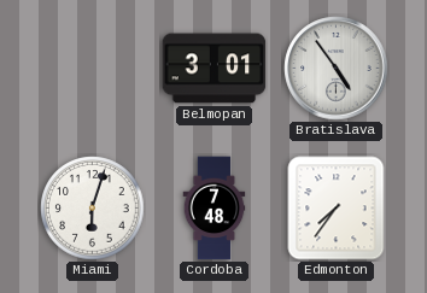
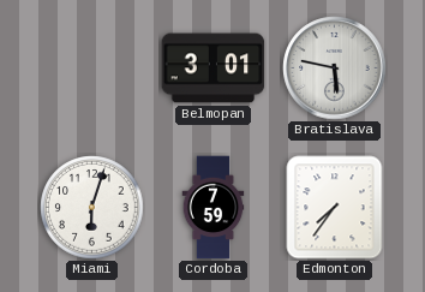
Bratislava: 4:54 -> 5:47 (335, 68)
Cordoba: 7:48 -> 7:59 (214, 208)
